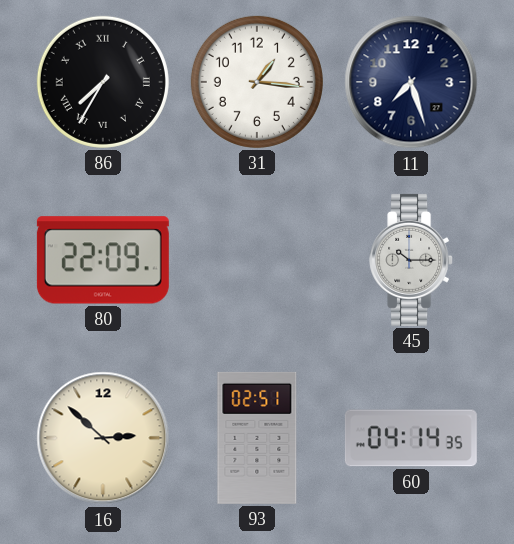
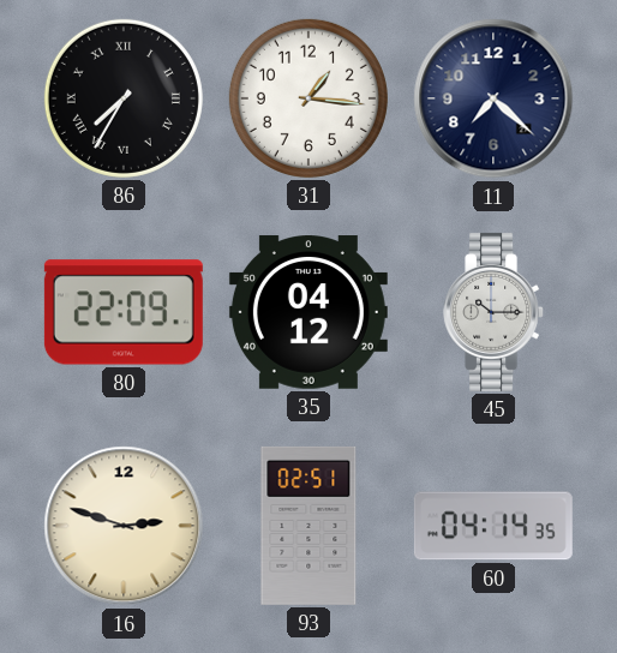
11: 7:27 -> 7:22 (493, 98)
35: none -> 04:12 (308, 312)
16: 2:52 -> 2:48 (124, 526)
